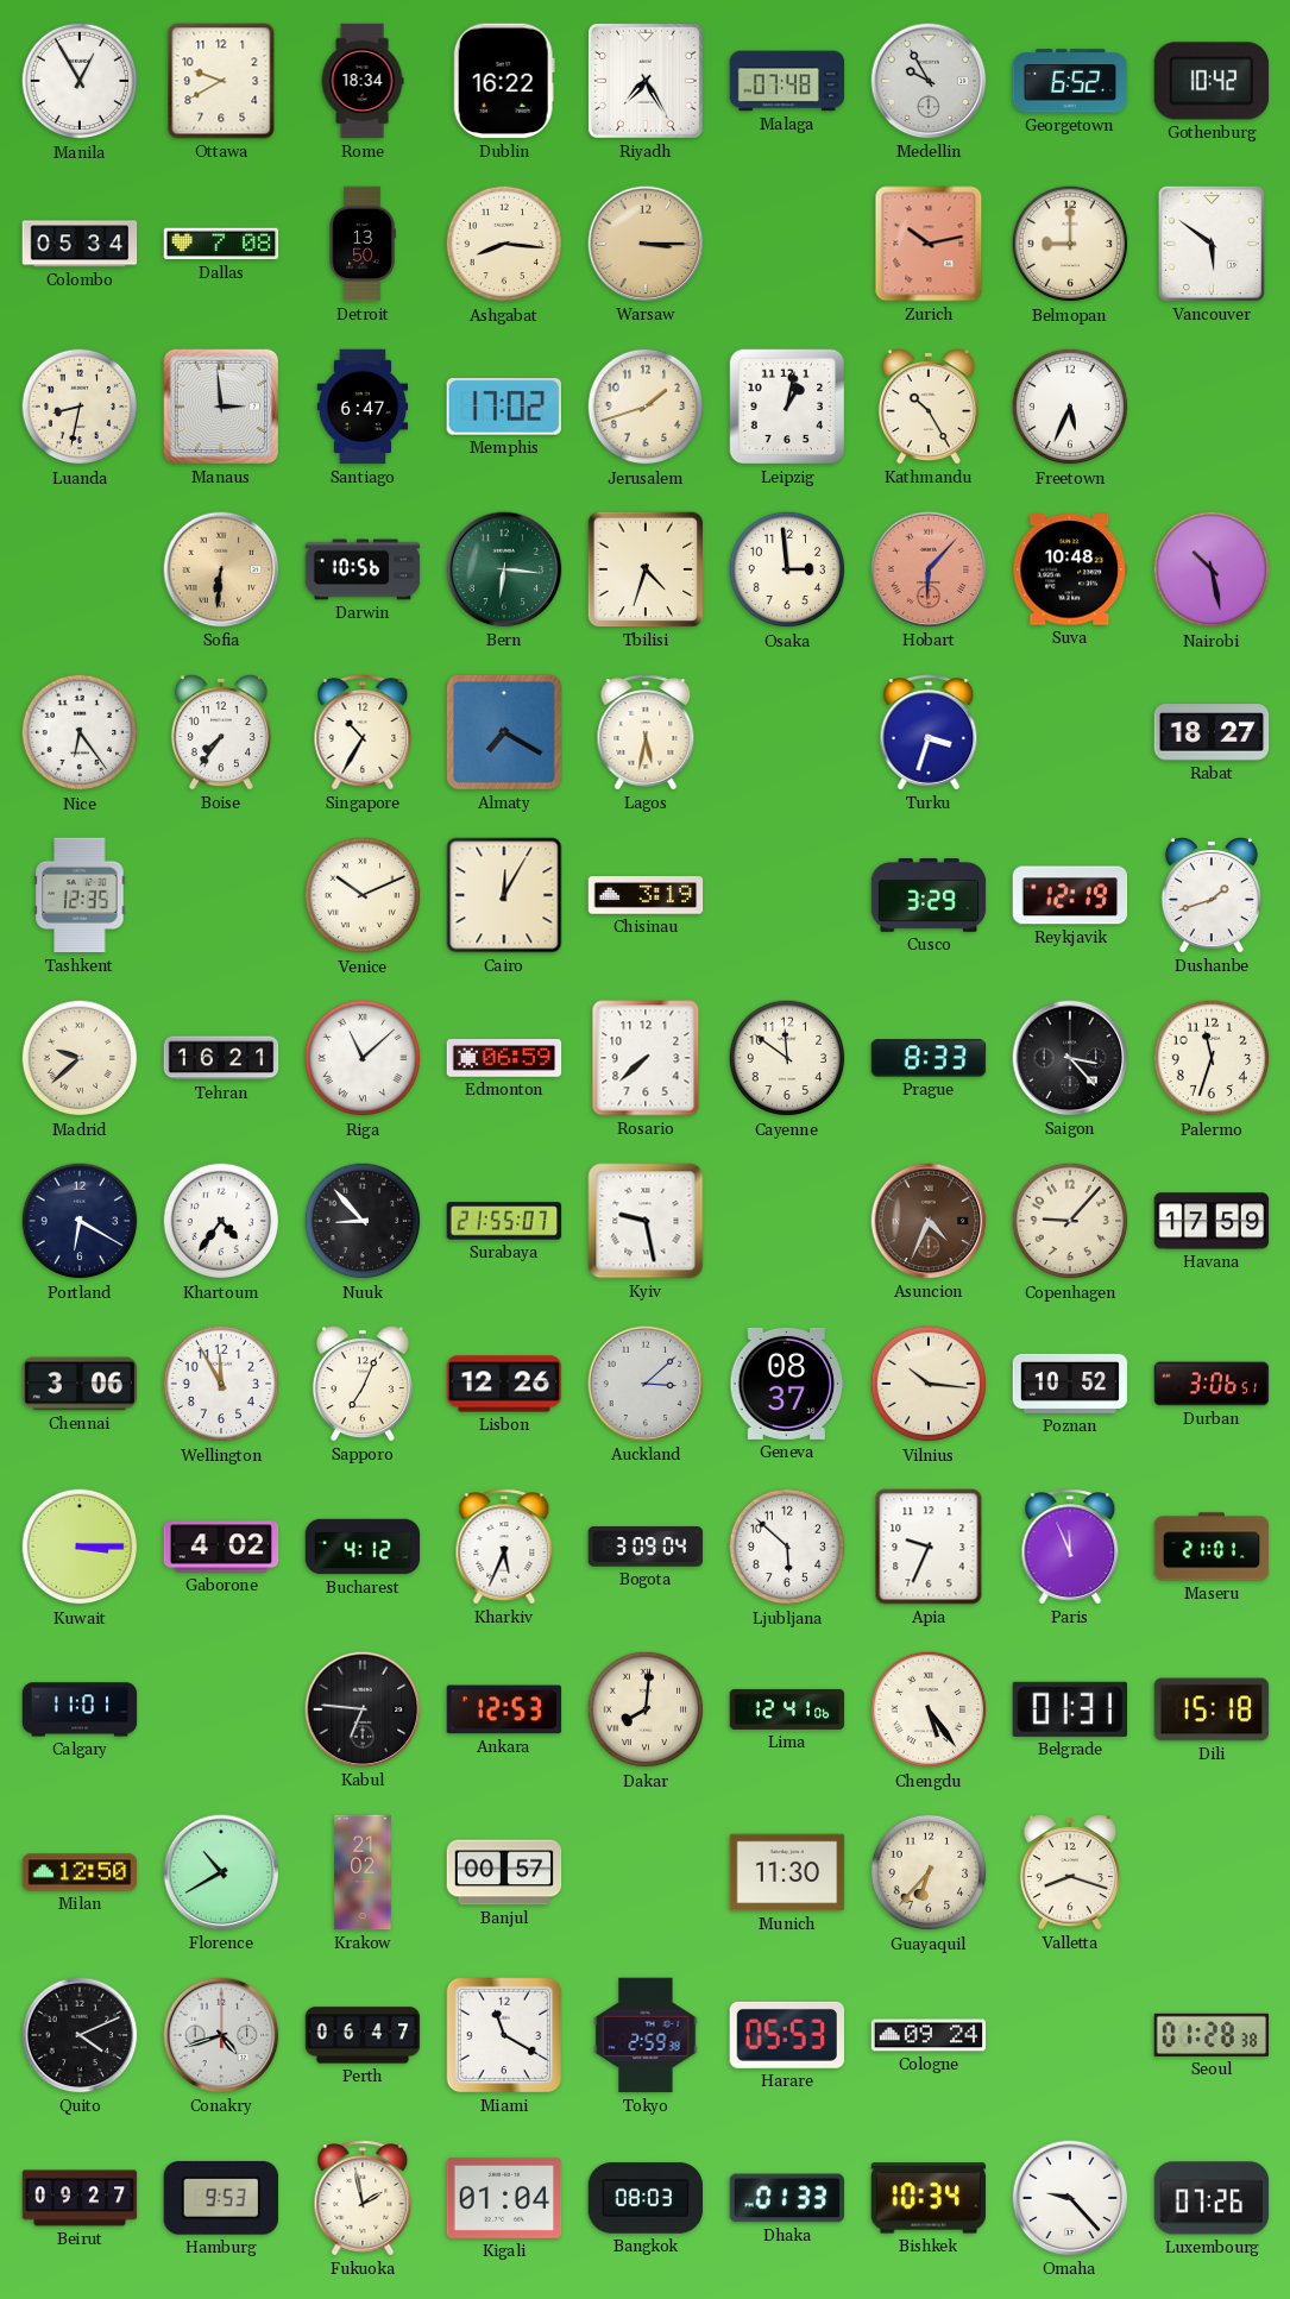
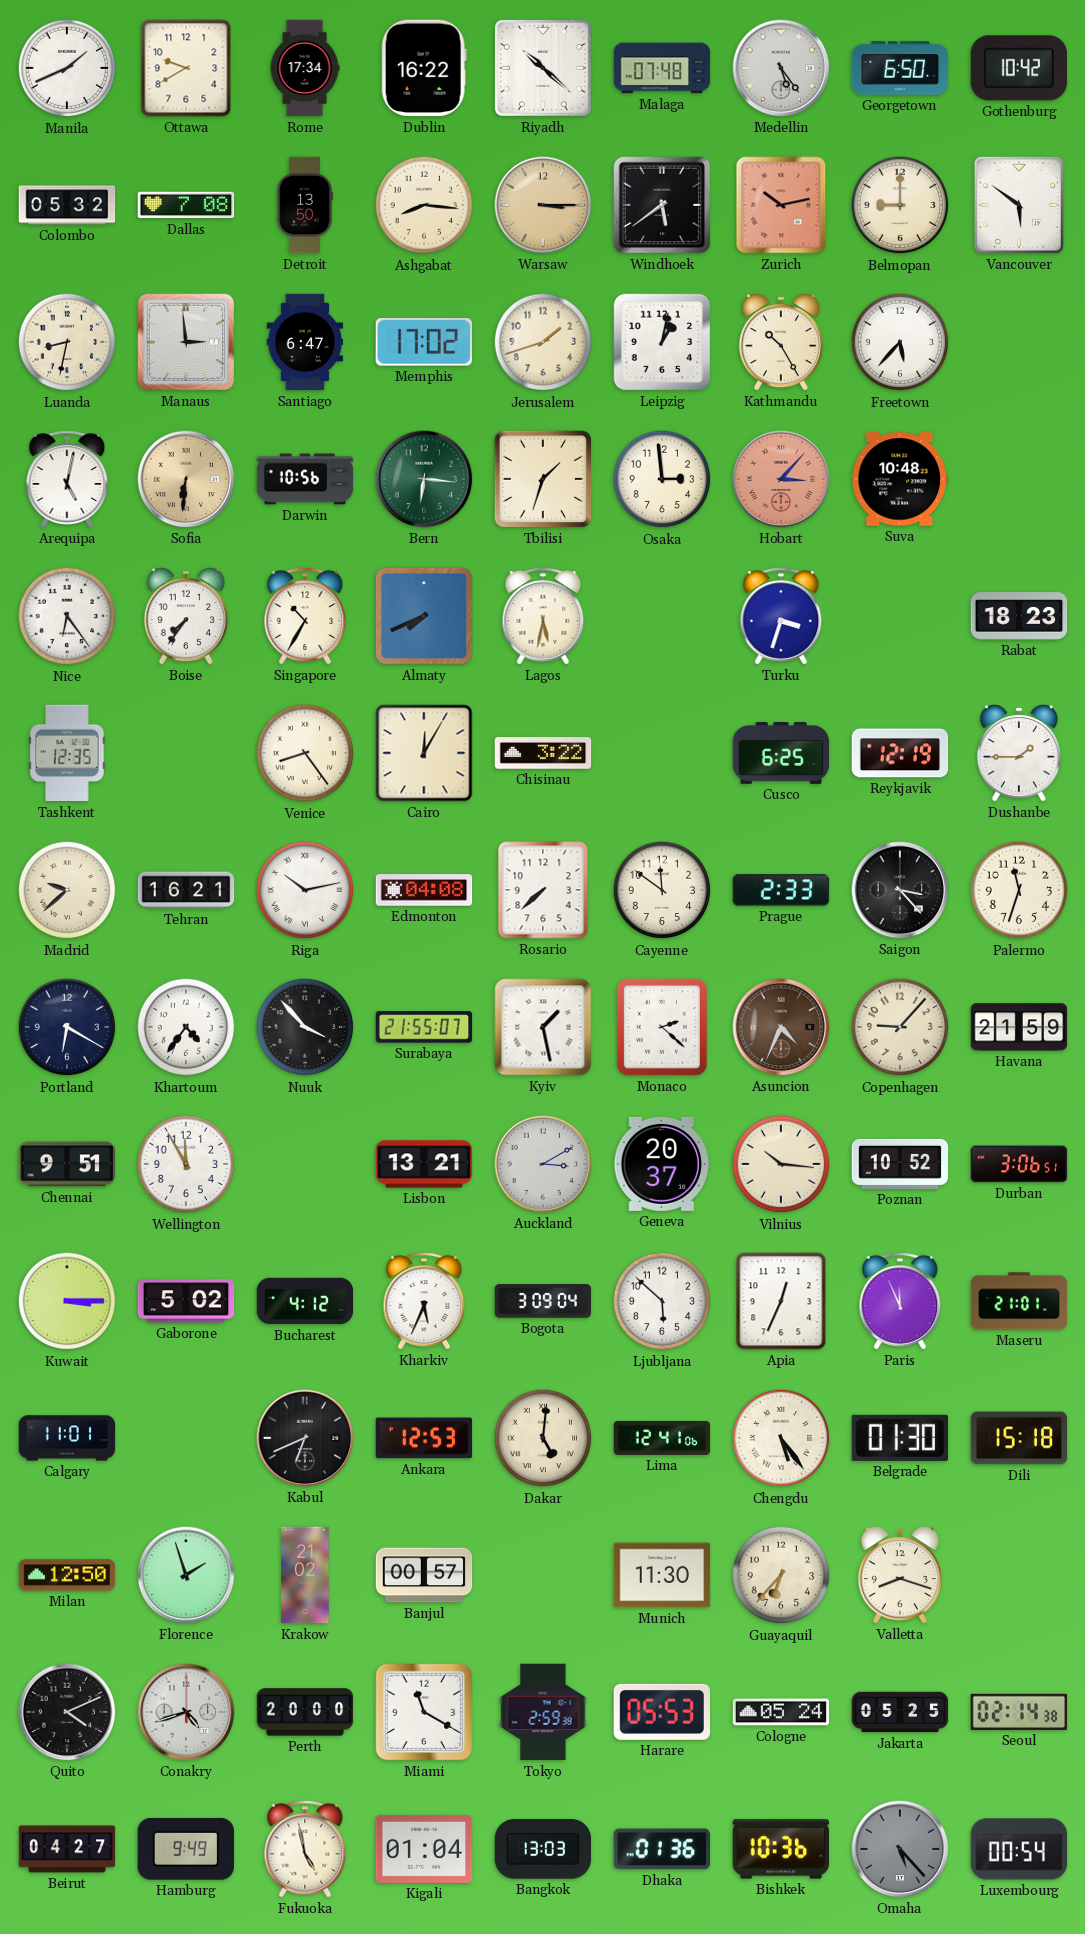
Manila: 12:55 -> 1:41 (67, 68)
Rome: 18:34 -> 17:34 (305, 68)
Riyadh: 7:25 -> 10:22 (543, 68)
Medellin: 9:55 -> 5:24 (781, 68)
Georgetown: 6:52 -> 6:50 (900, 68)
Colombo: 05:34 -> 05:32 (67, 205)
Windhoek: none -> 5:39 (662, 205)
Freetown: 5:34 -> 5:37 (900, 342)
Arequipa: none -> 5:02 (67, 479)
Tbilisi: 4:33 -> 1:33 (543, 479)
Hobart: 6:07 -> 3:07 (781, 479)
Nairobi: 10:28 -> none (1212, 569)
Almaty: 7:20 -> 7:41 (424, 616)
Rabat: 18:27 -> 18:23 (1019, 616)
Venice: 10:11 -> 8:24 (305, 753)
Chisinau: 3:19 -> 3:22 (543, 753)
Cusco: 3:29 -> 6:25 (781, 754)
Dushanbe: 1:42 -> 1:45 (1019, 754)
Riga: 11:08 -> 10:13 (305, 890)
Edmonton: 06:59 -> 04:08 (424, 890)
Prague: 8:33 -> 2:33 (781, 890)
Nuuk: 8:53 -> 3:53 (305, 1027)
Kyiv: 9:28 -> 1:28 (543, 1027)
Monaco: none -> 2:22 (662, 1027)
Havana: 17:59 -> 21:59 (1019, 1027)
Chennai: 3:06 -> 9:51 (67, 1164)
Sapporo: 7:04 -> none (363, 1385)
Lisbon: 12:26 -> 13:21 (424, 1164)
Auckland: 3:08 -> 3:10 (543, 1164)
Geneva: 08:37 -> 20:37 (662, 1164)
Gaborone: 4:02 -> 5:02 (186, 1301)
Apia: 9:34 -> 12:34 (781, 1301)
Kabul: 6:46 -> 6:41 (305, 1438)
Dakar: 8:01 -> 5:01 (543, 1438)
Belgrade: 01:31 -> 01:30 (899, 1438)
Florence: 10:40 -> 1:57 (186, 1575)
Perth: 06:47 -> 20:00 (305, 1712)
Cologne: 09:24 -> 05:24 (781, 1712)
Jakarta: none -> 05:25 (900, 1712)
Seoul: 01:28 -> 02:14 (1019, 1712)
Beirut: 09:27 -> 04:27 (67, 1849)
Hamburg: 9:53 -> 9:49 (186, 1849)
Fukuoka: 1:58 -> 4:58 (305, 1849)
Bangkok: 08:03 -> 13:03 (543, 1849)
Dhaka: 01:33 -> 01:36 (662, 1849)
Bishkek: 10:34 -> 10:36 (781, 1849)
Omaha: 9:23 -> 5:23 (900, 1849)
Omaha dial: white -> grey (900, 1849)
Luxembourg: 07:26 -> 00:54 (1019, 1849)
